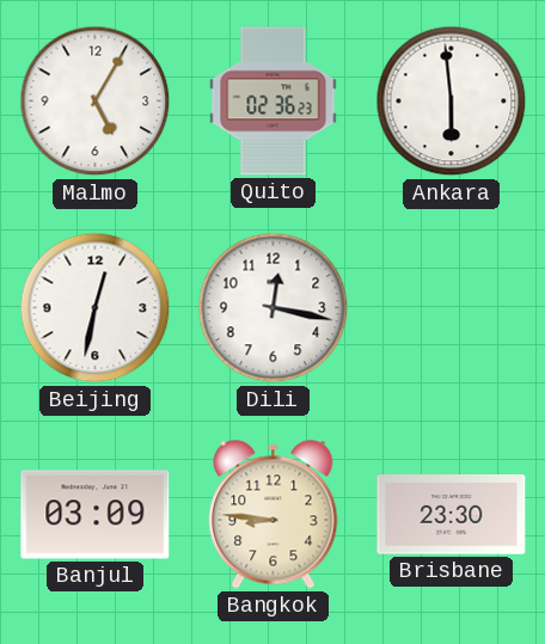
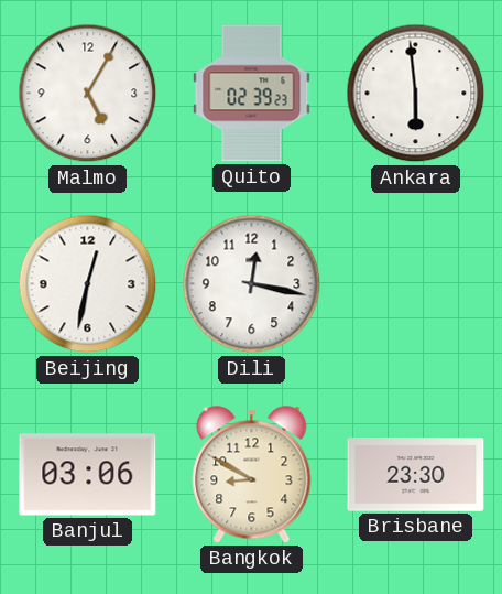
Quito: 02:36 -> 02:39 (252, 94)
Banjul: 03:09 -> 03:06 (88, 475)
Bangkok: 8:46 -> 8:50 (252, 475)
